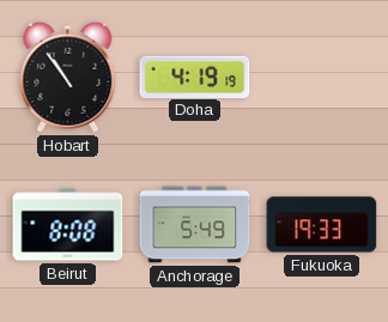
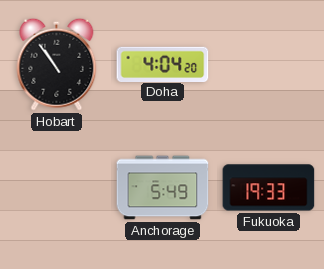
Doha: 4:19 -> 4:04 (163, 64)
Beirut: 8:08 -> none (68, 225)
